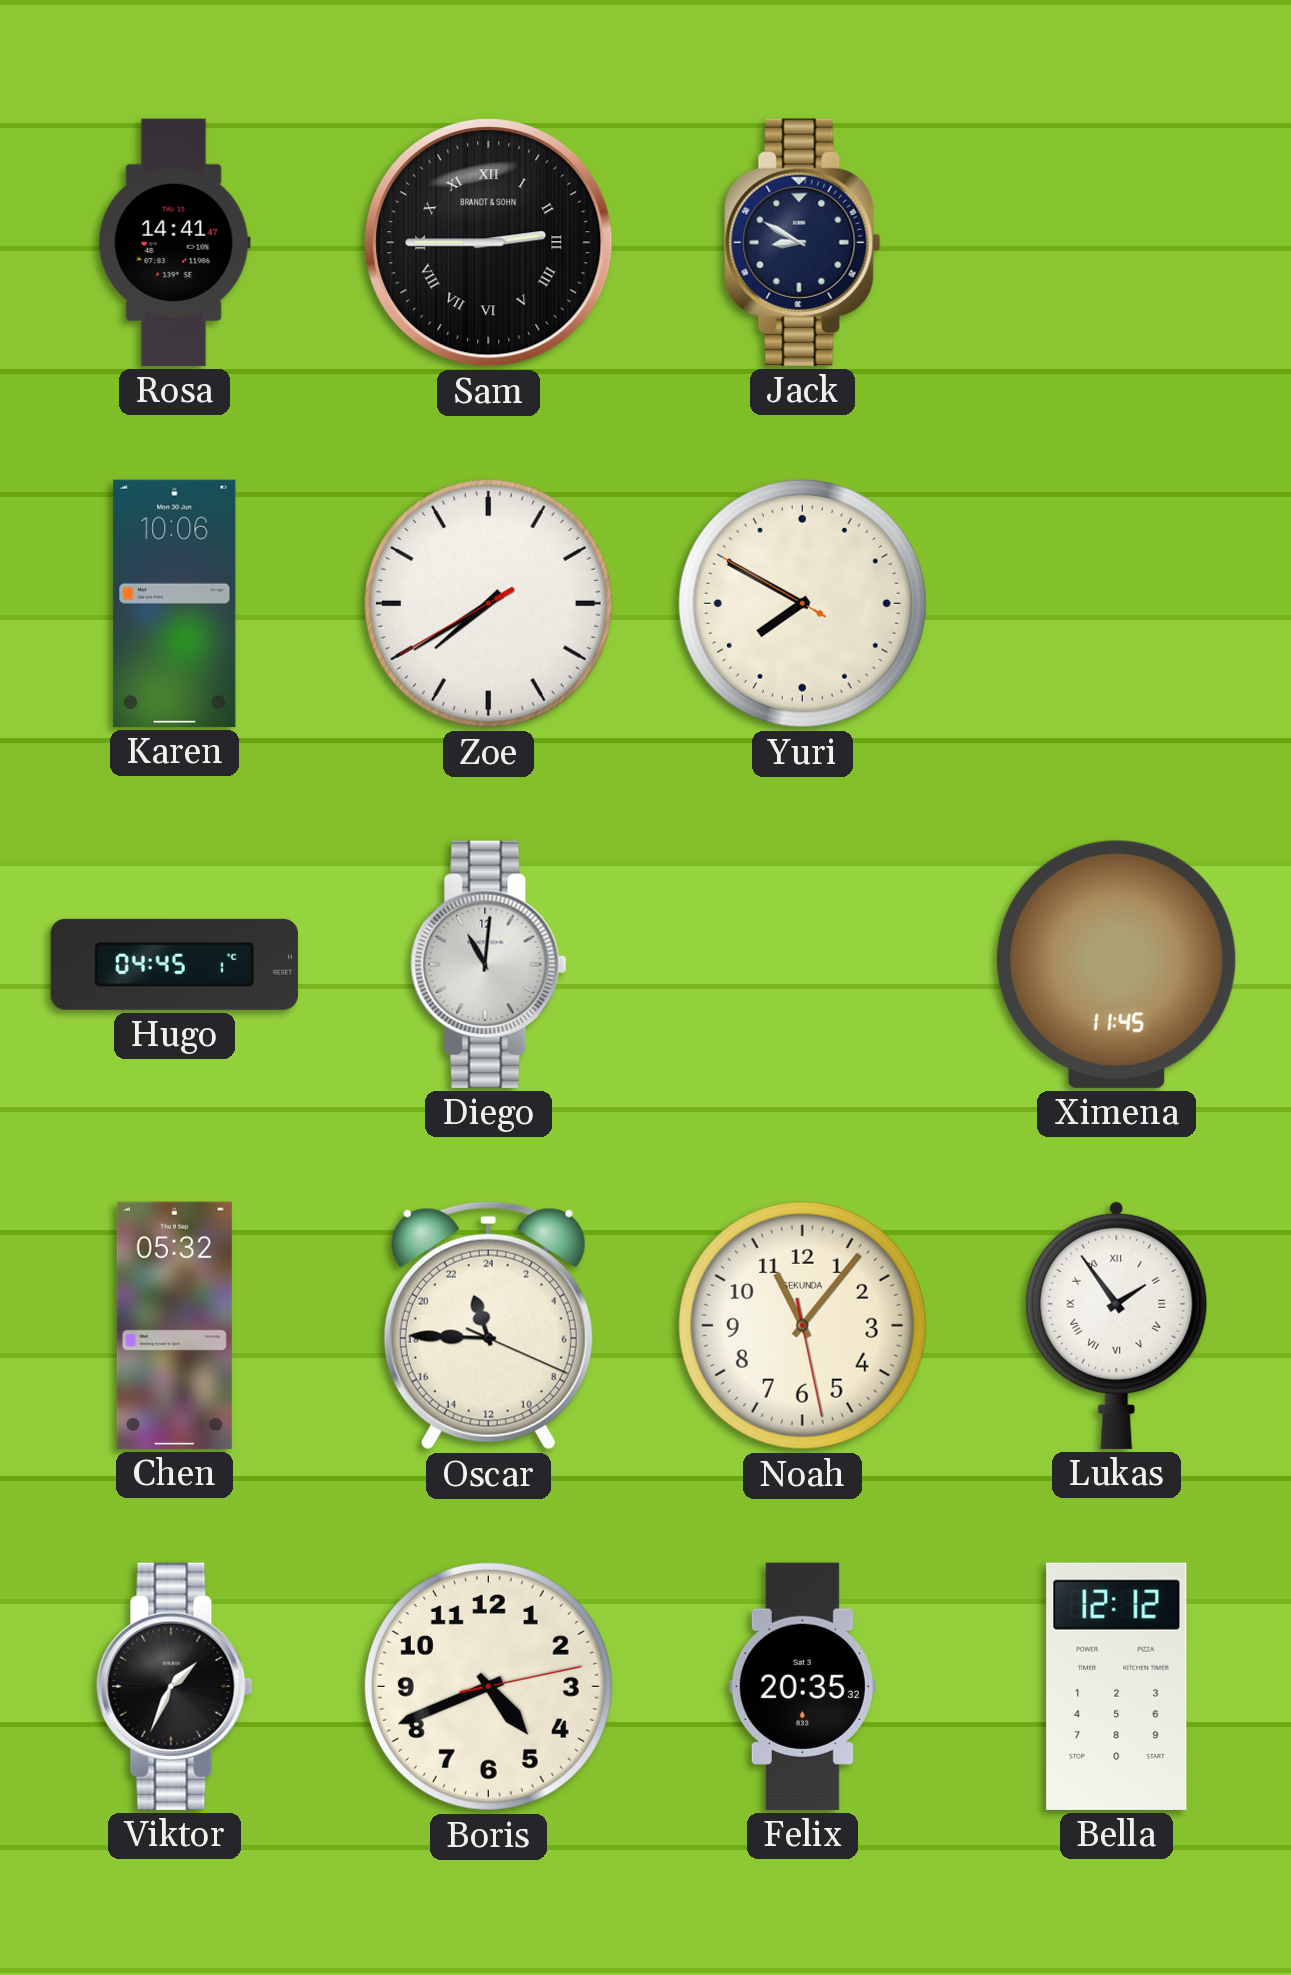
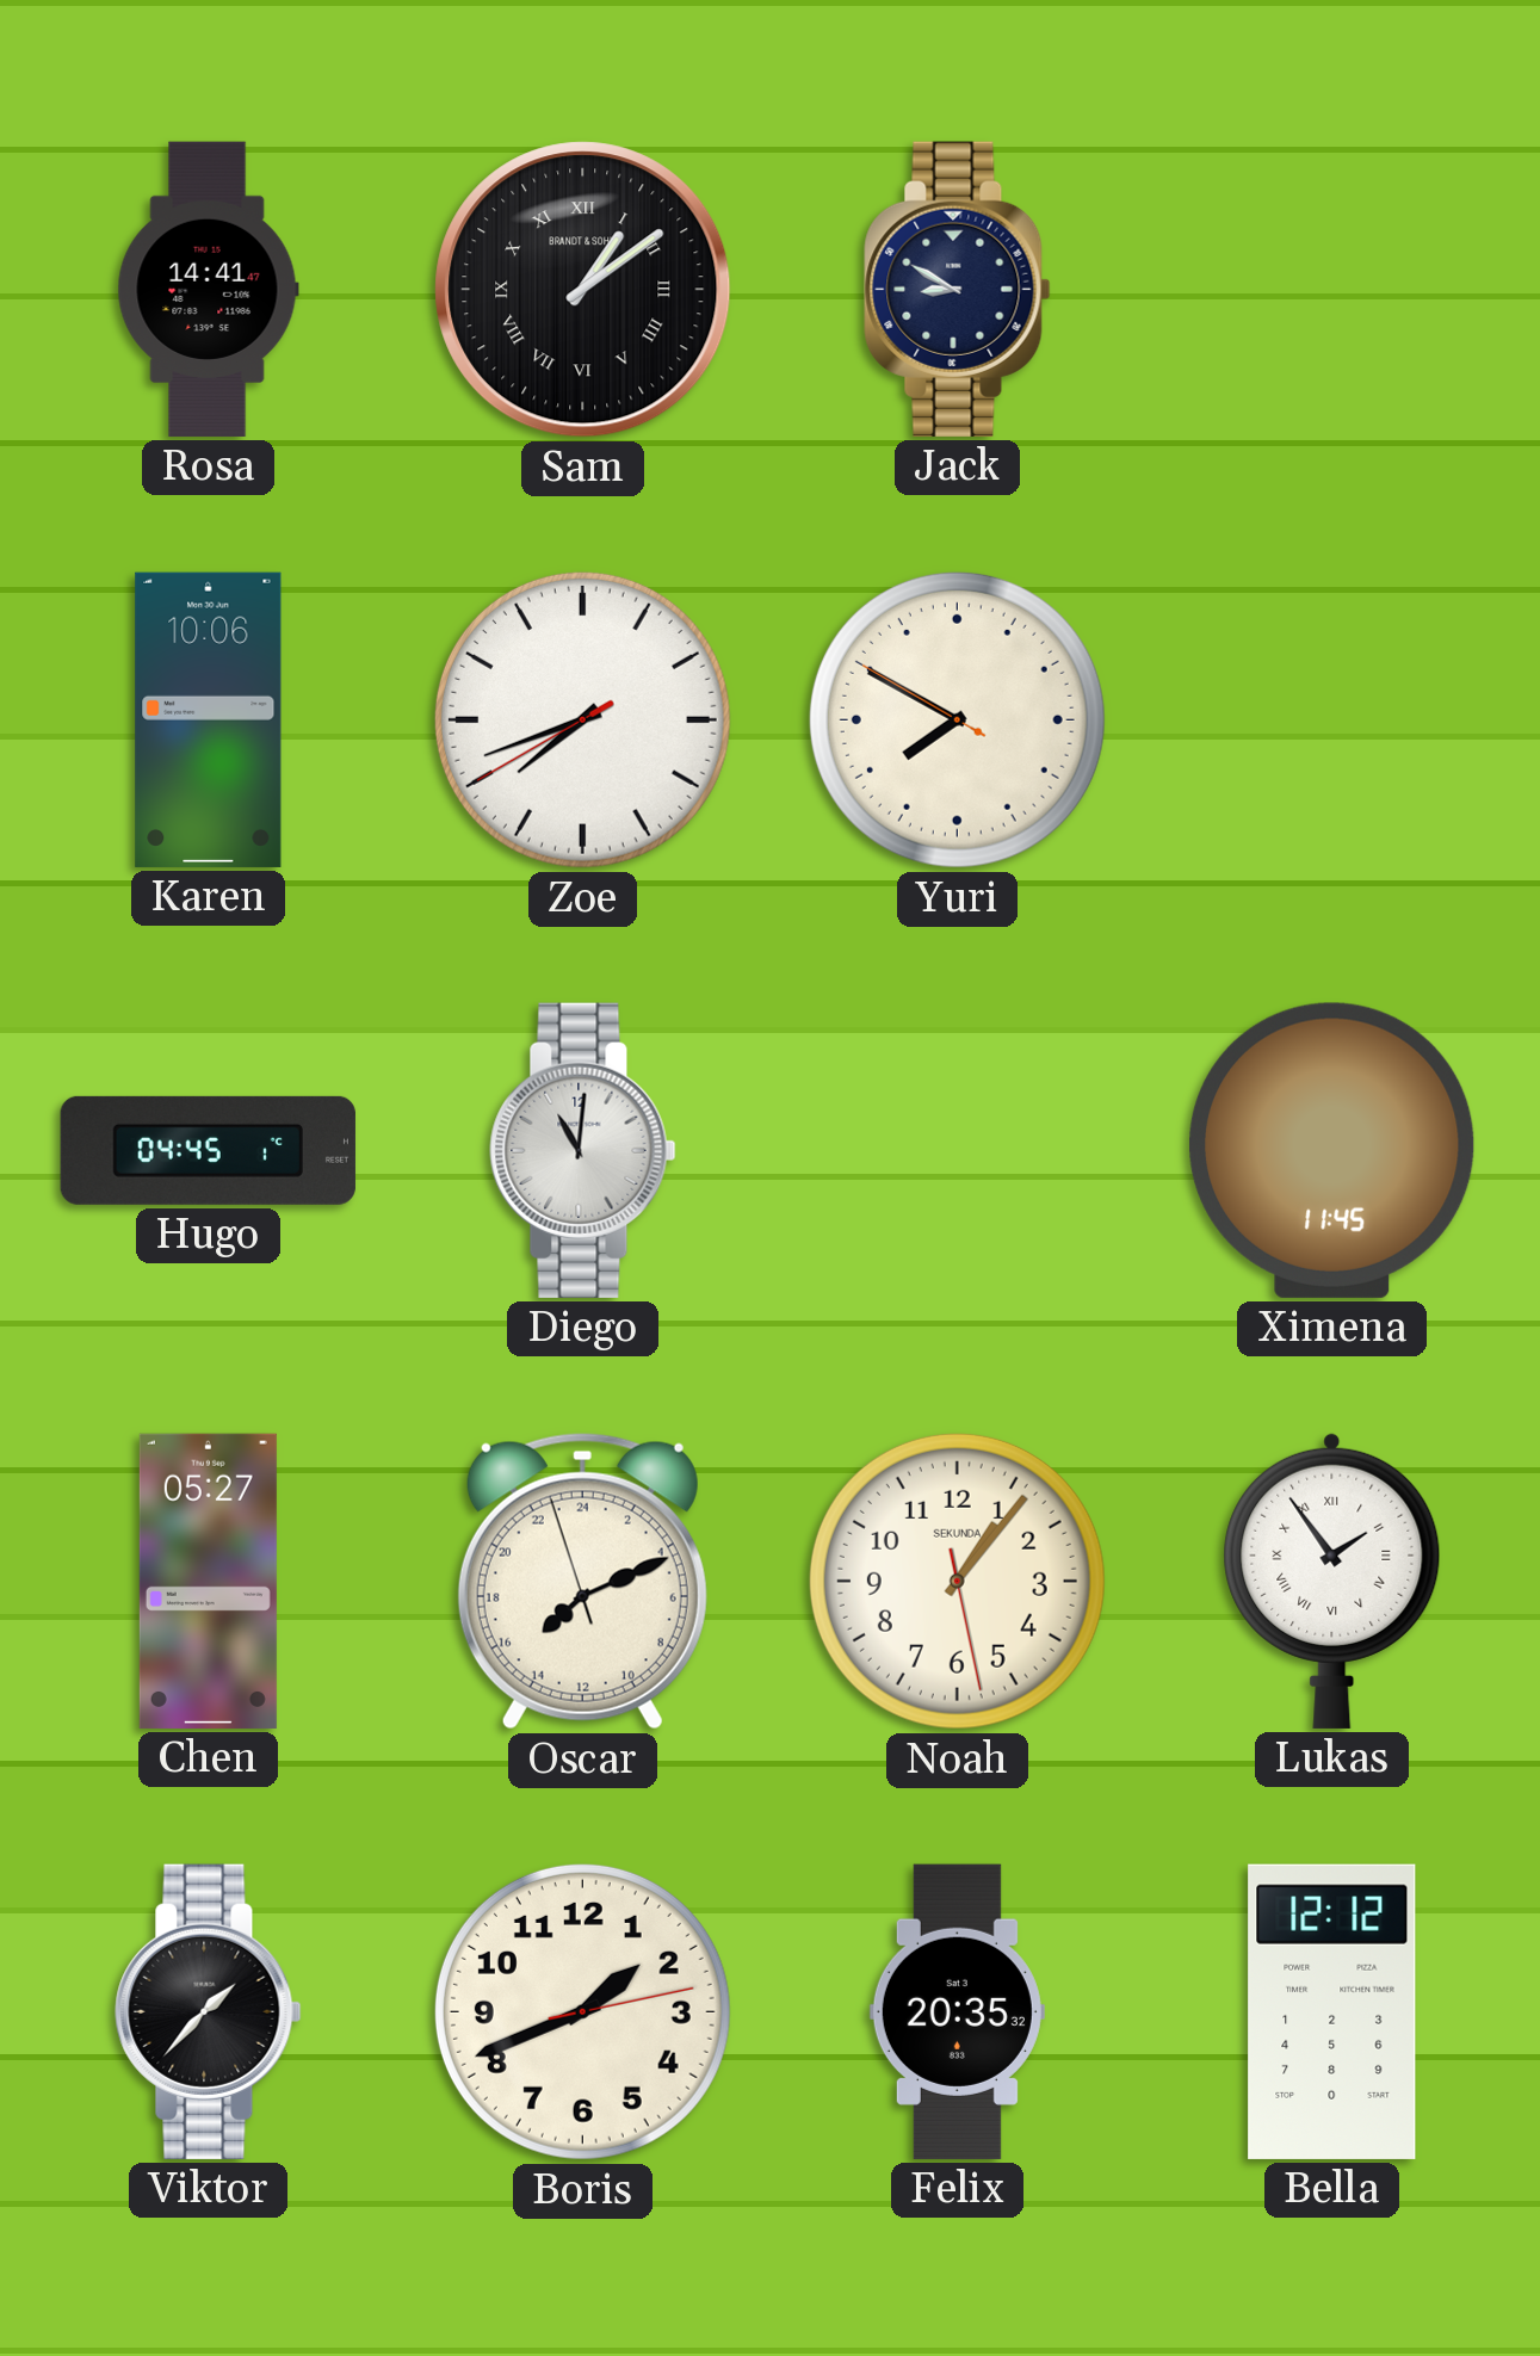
Sam: 2:45 -> 1:09 (583, 290)
Zoe: 7:39 -> 7:41 (582, 719)
Chen: 05:32 -> 05:27 (208, 1581)
Oscar: 22:45 -> 15:10 (582, 1581)
Noah: 11:06 -> 1:06 (957, 1581)
Viktor: 1:34 -> 1:37 (209, 2011)
Boris: 4:41 -> 1:41 (582, 2011)
